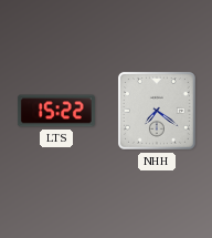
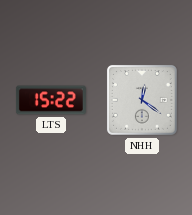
NHH: 7:21 -> 12:21 (142, 100)
